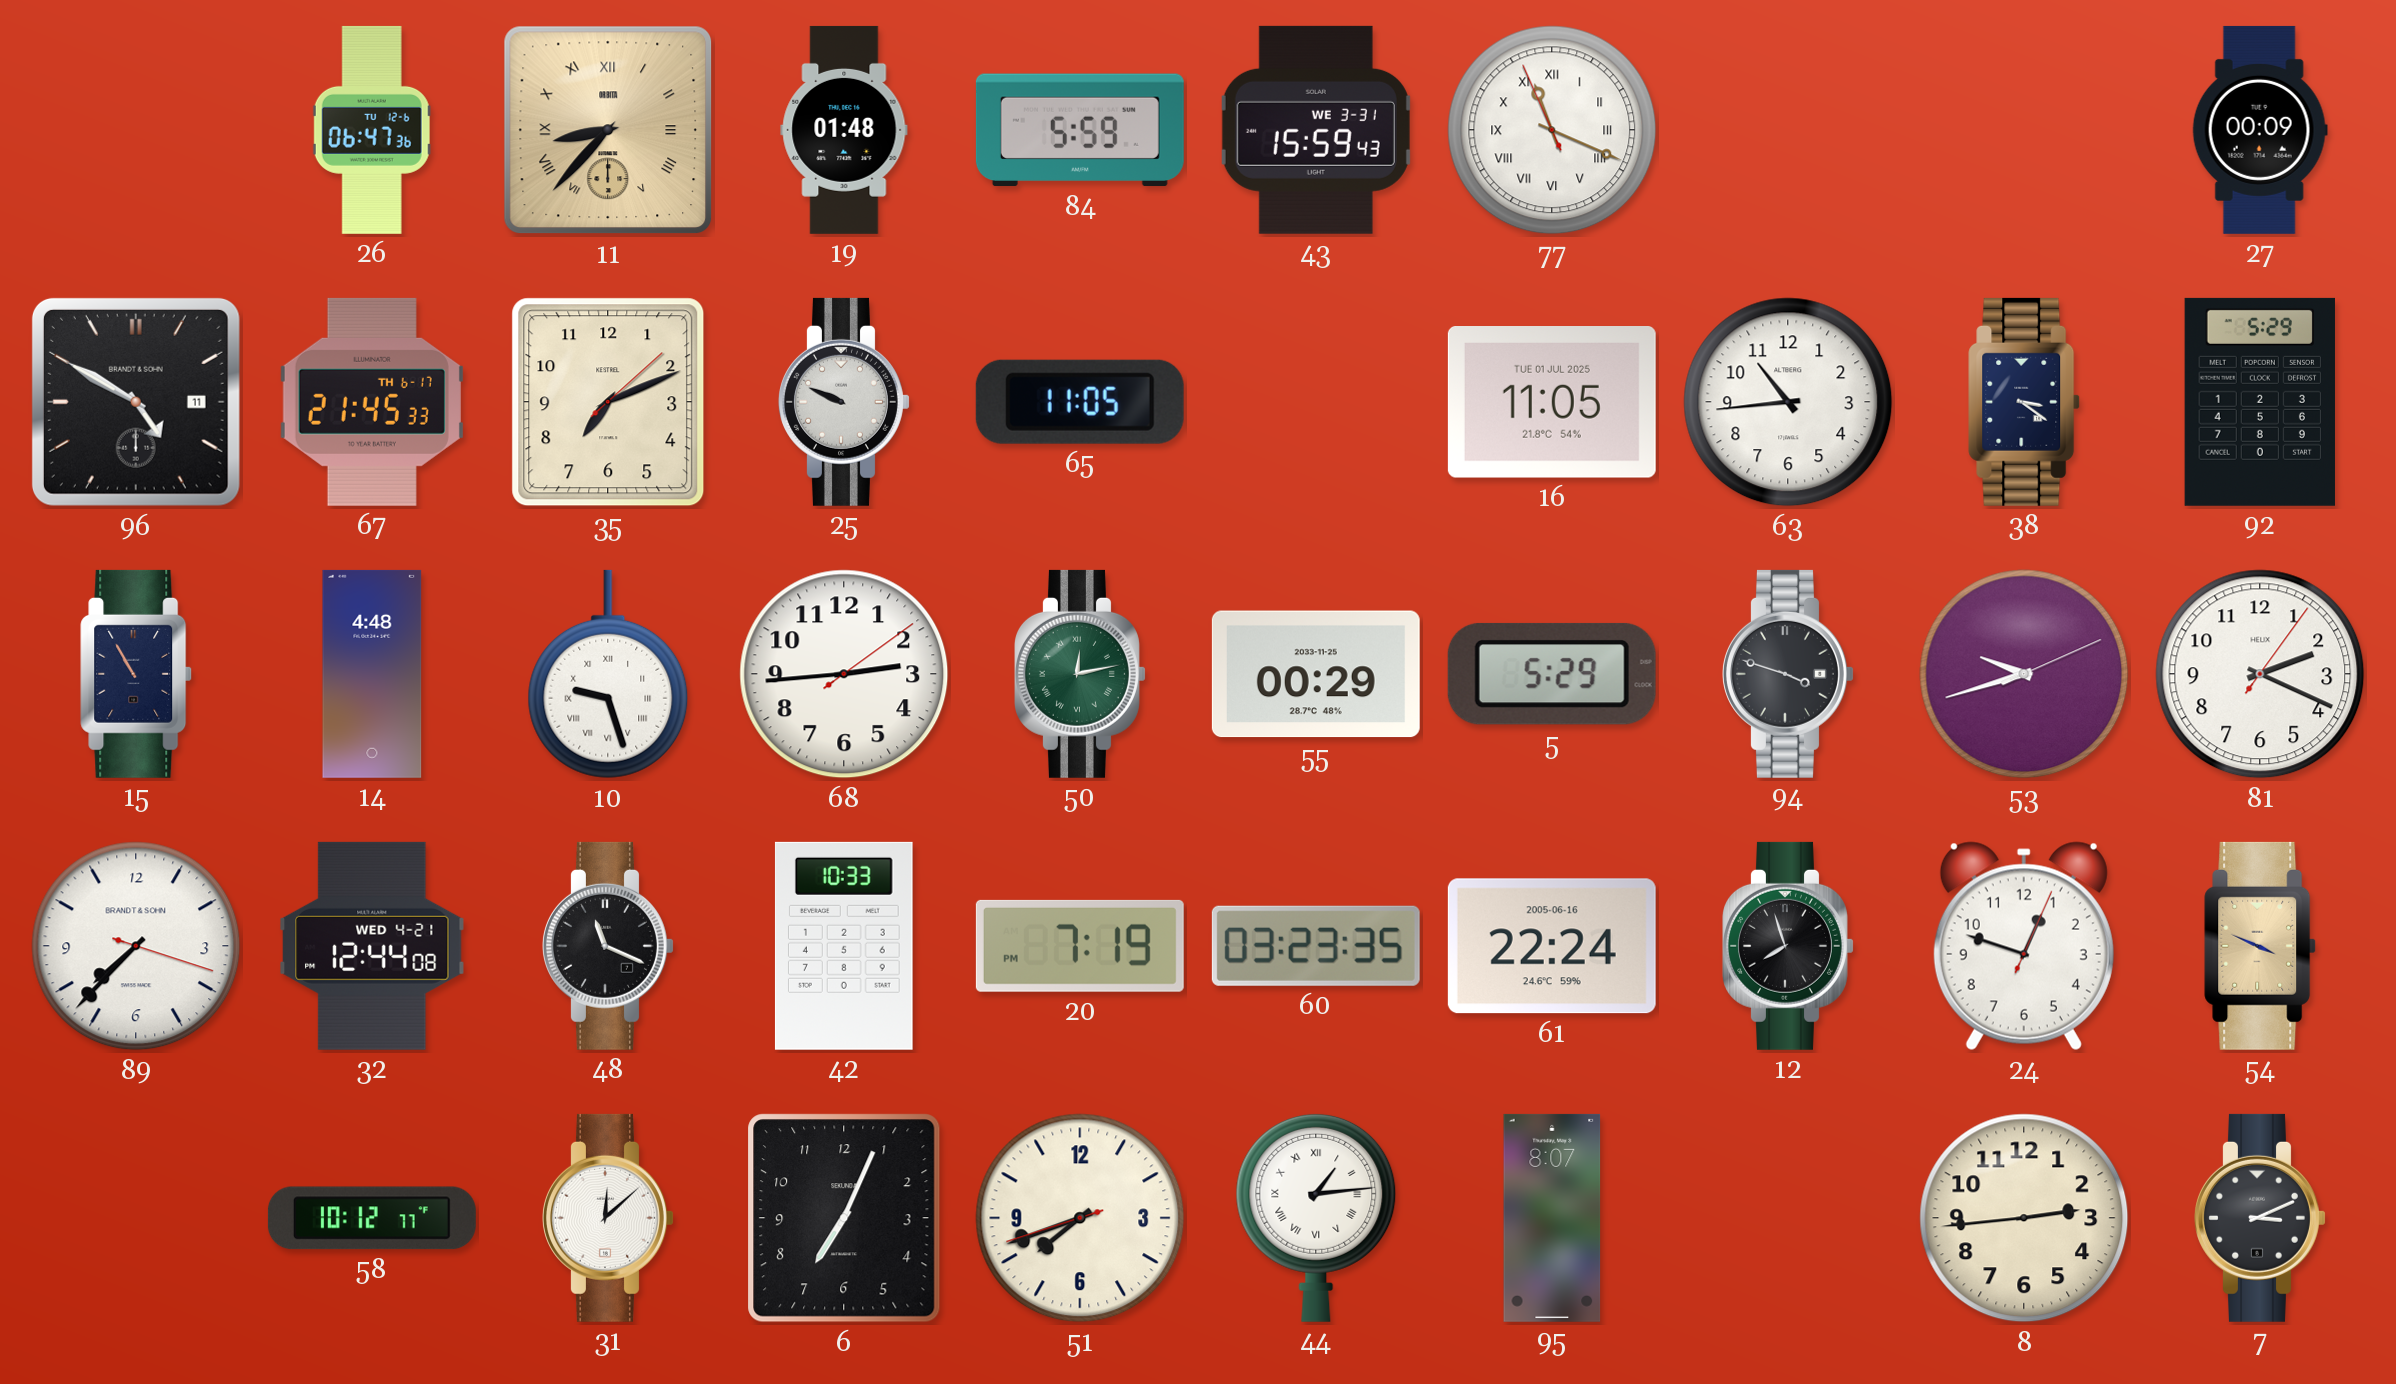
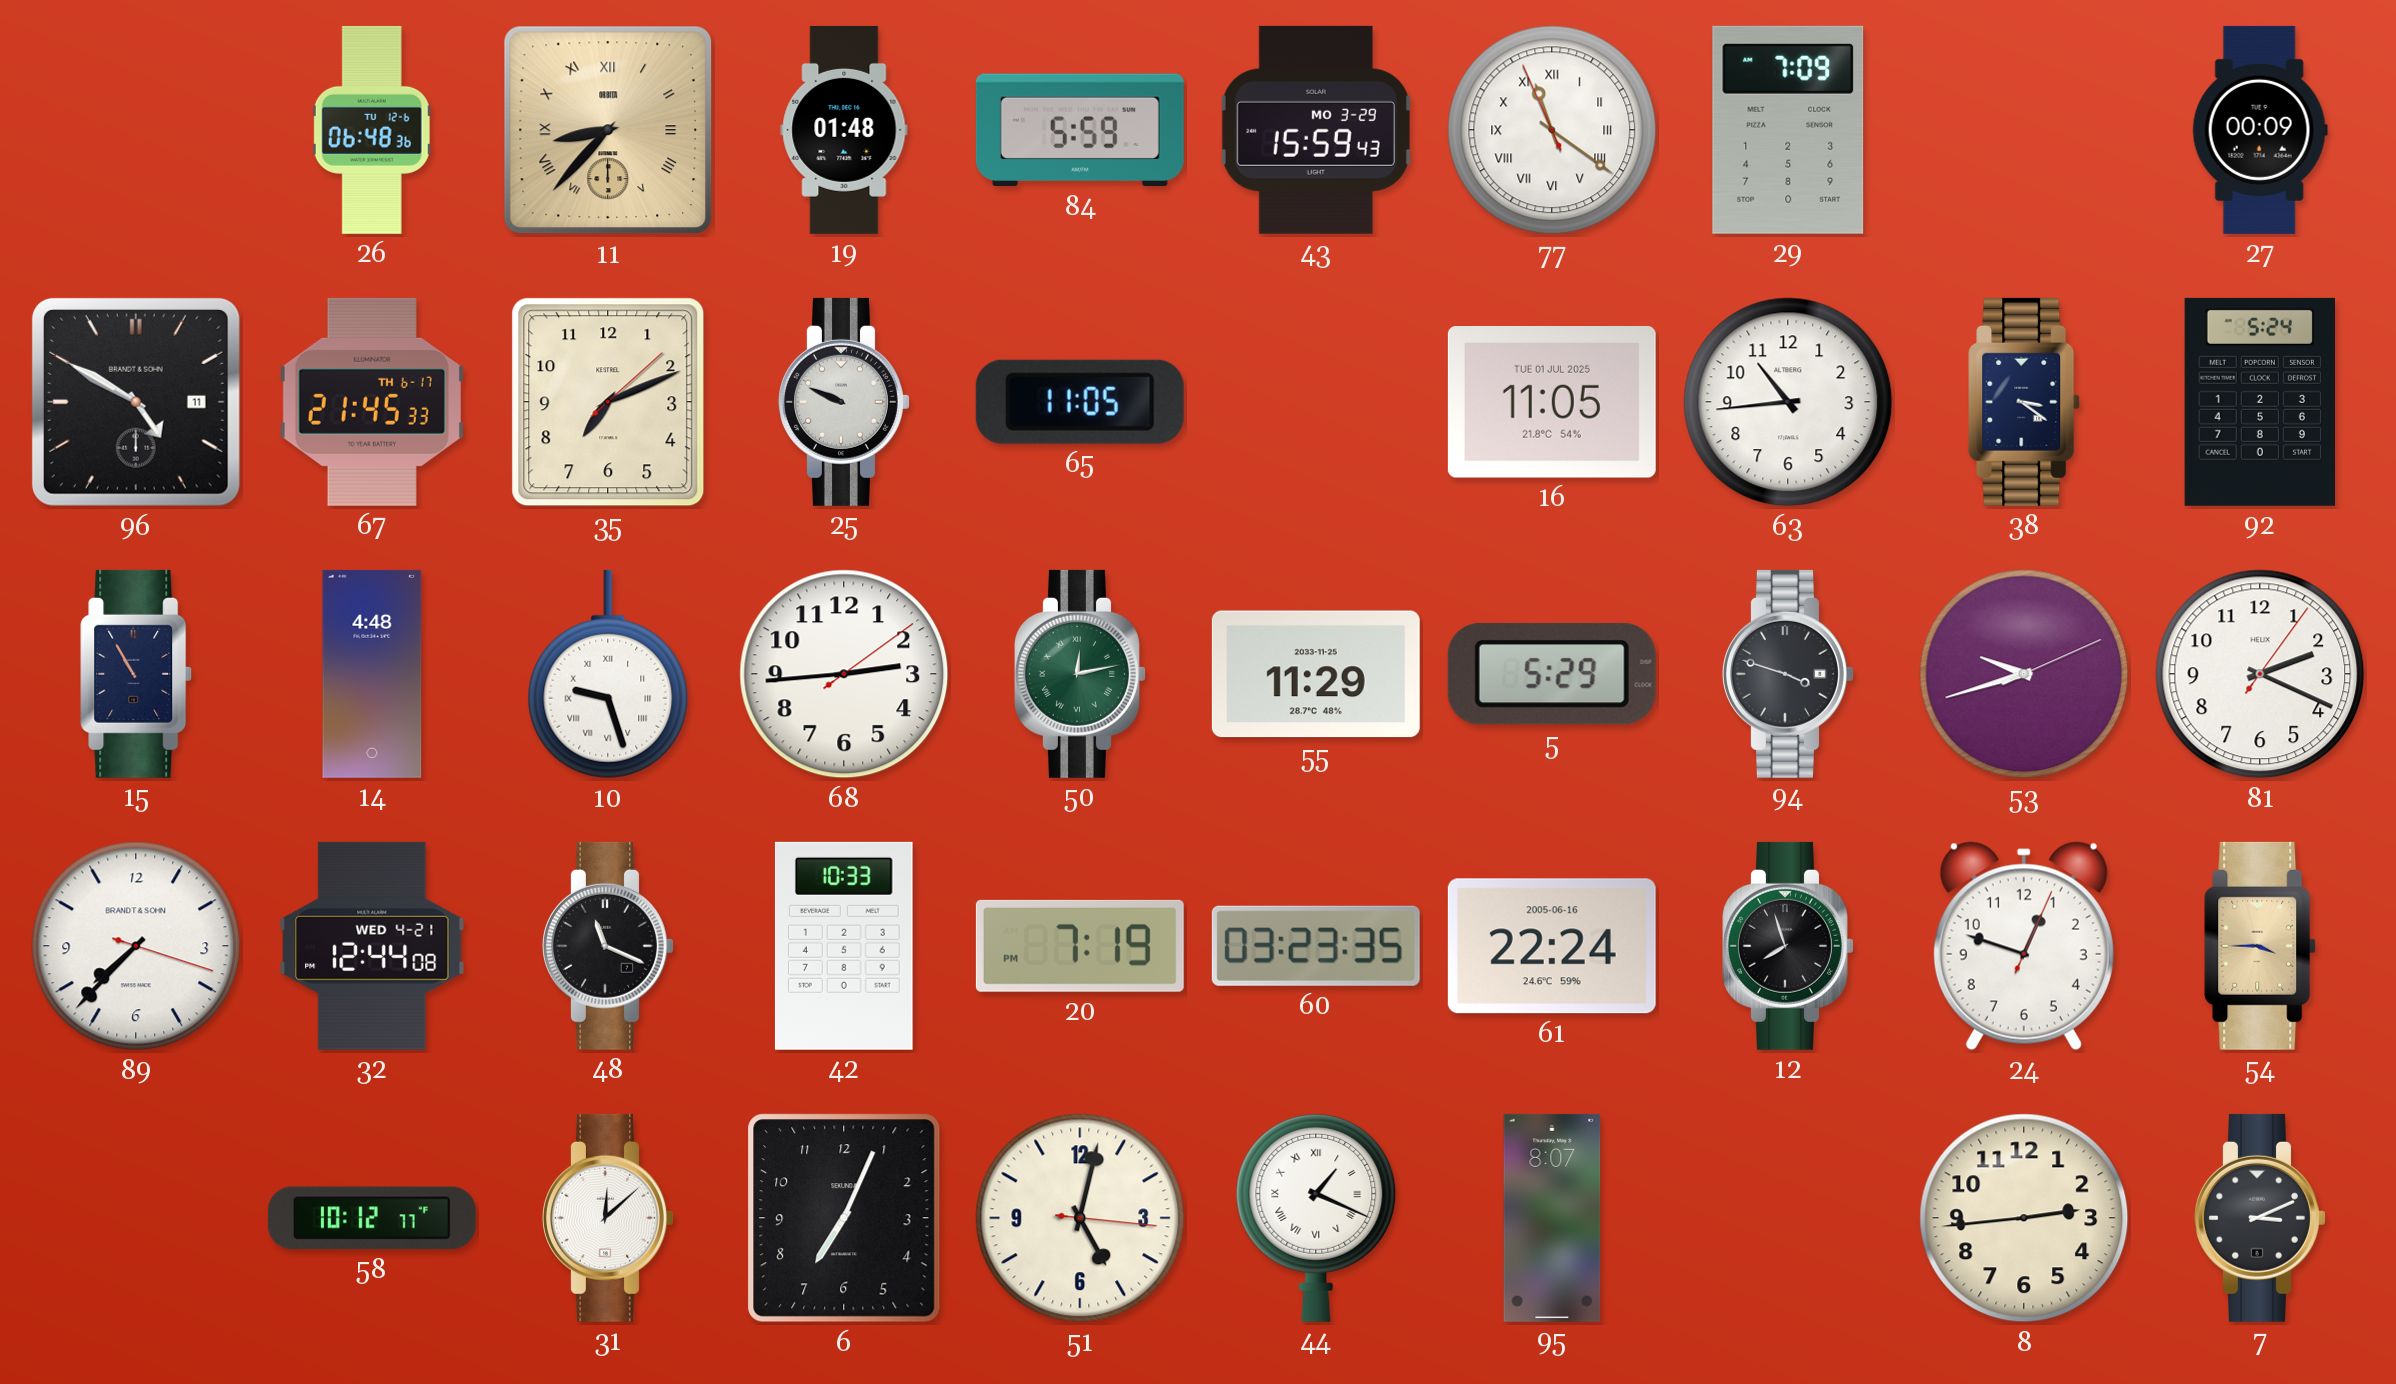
26: 06:47 -> 06:48 (372, 130)
43 date: WE 3-31 -> MO 3-29 (1316, 130)
77: 11:18 -> 11:20 (1552, 130)
29: none -> 7:09 (1788, 130)
92: 5:29 -> 5:24 (2260, 402)
55: 00:29 -> 11:29 (1316, 674)
54: 3:49 -> 3:45 (2261, 946)
51: 7:41 -> 5:02 (1080, 1218)
44: 1:14 -> 1:19 (1316, 1217)
